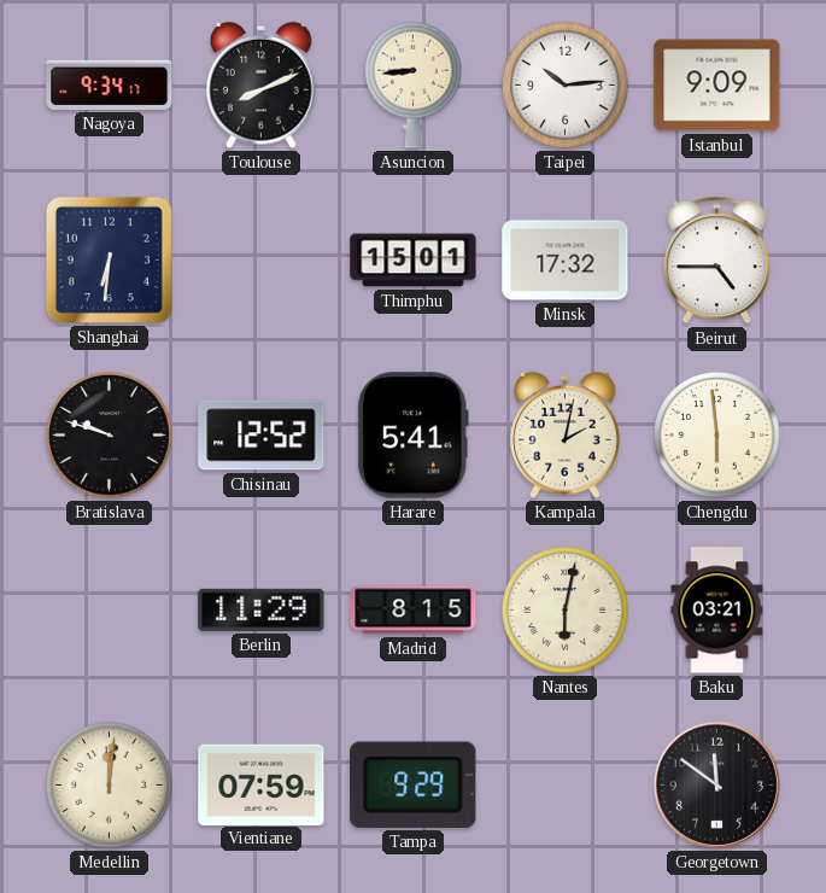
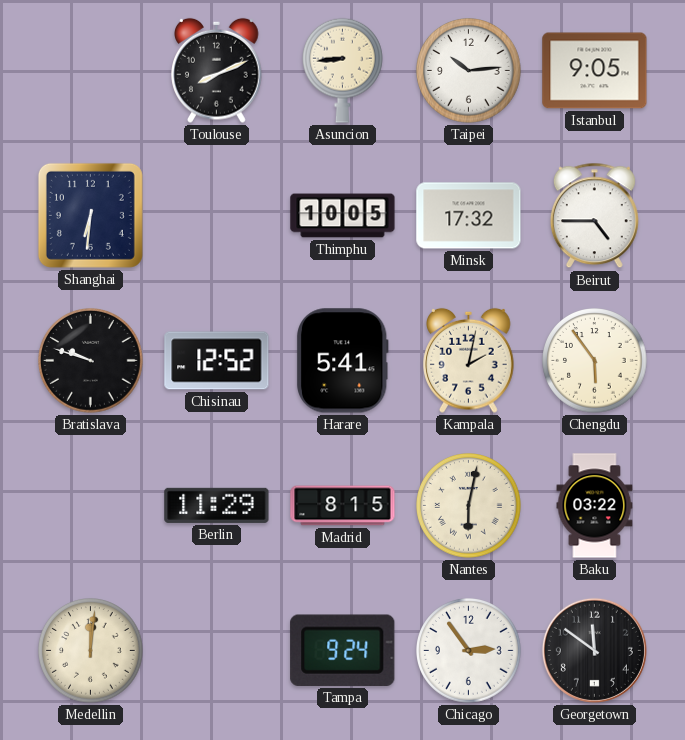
Nagoya: 9:34 -> none (110, 84)
Istanbul: 9:09 -> 9:05 (595, 71)
Thimphu: 15:01 -> 10:05 (343, 216)
Chengdu: 5:59 -> 5:54 (595, 361)
Baku: 03:21 -> 03:22 (595, 506)
Vientiane: 07:59 -> none (262, 784)
Tampa: 9:29 -> 9:24 (343, 650)
Chicago: none -> 2:54 (469, 651)
